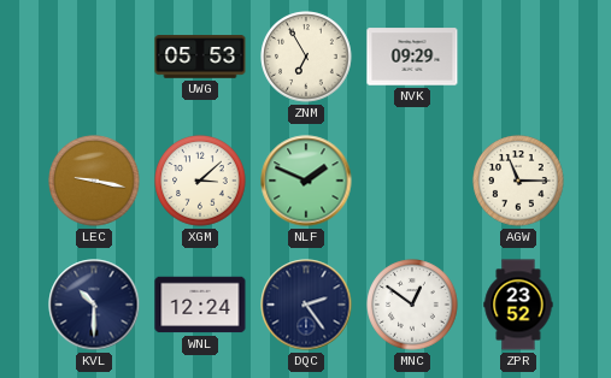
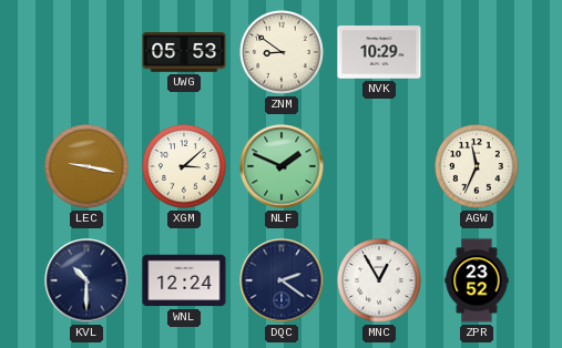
ZNM: 6:55 -> 8:51 (282, 52)
NVK: 09:29 -> 10:29 (379, 52)
AGW: 11:15 -> 11:34 (477, 166)
DQC: 2:24 -> 2:21 (282, 280)
MNC: 12:51 -> 12:55 (379, 280)
